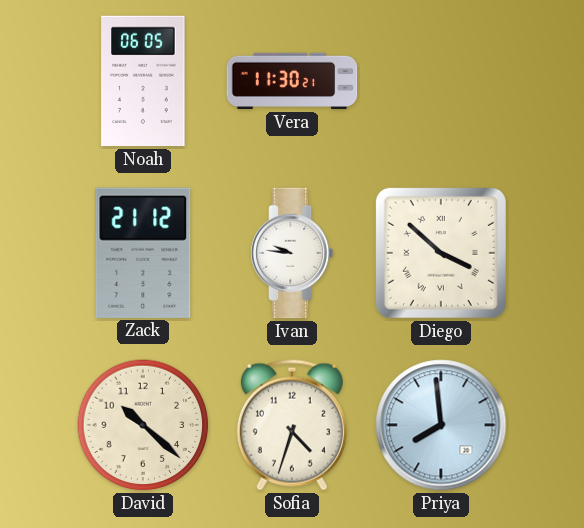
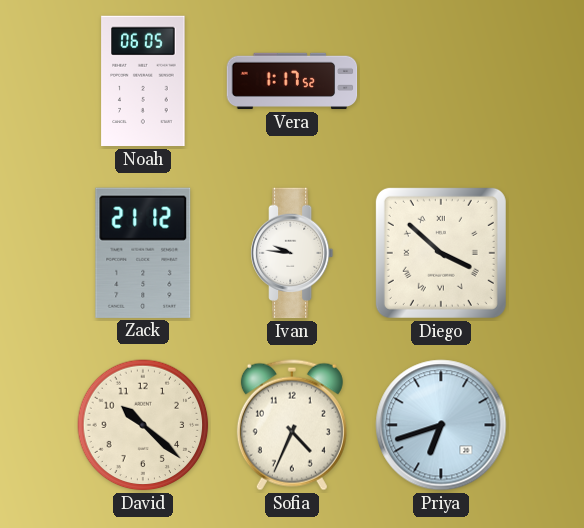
Vera: 11:30 -> 1:17 (292, 81)
Sofia: 4:33 -> 4:34 (292, 425)
Priya: 7:59 -> 6:42 (441, 425)
